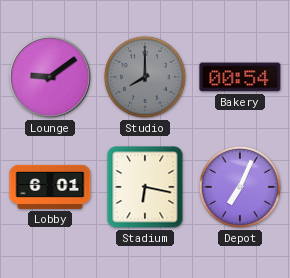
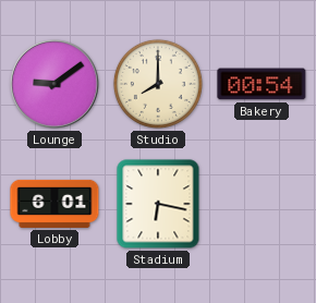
Studio dial: grey -> cream (158, 84)
Depot: 7:04 -> none (240, 187)
